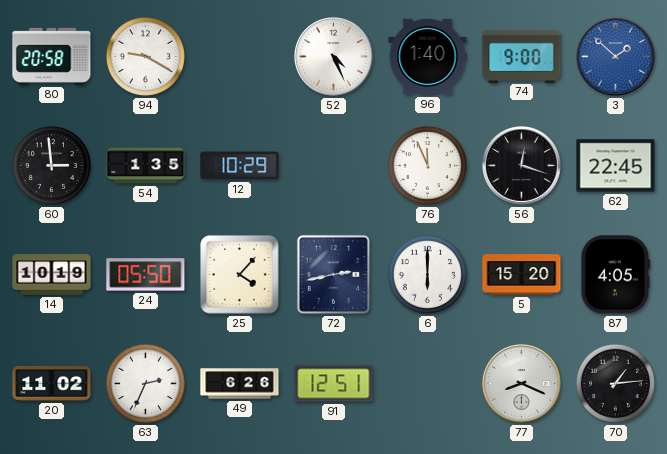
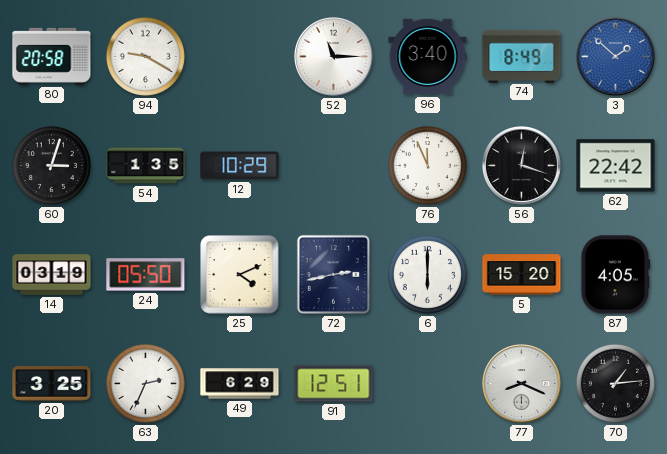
52: 4:26 -> 11:15 (334, 57)
96: 1:40 -> 3:40 (428, 57)
74: 9:00 -> 8:49 (522, 56)
60: 2:59 -> 3:03 (51, 165)
62: 22:45 -> 22:42 (616, 166)
14: 10:19 -> 03:19 (52, 275)
25: 4:07 -> 4:11 (240, 275)
20: 11:02 -> 3:25 (52, 384)
49: 6:26 -> 6:29 (240, 384)
